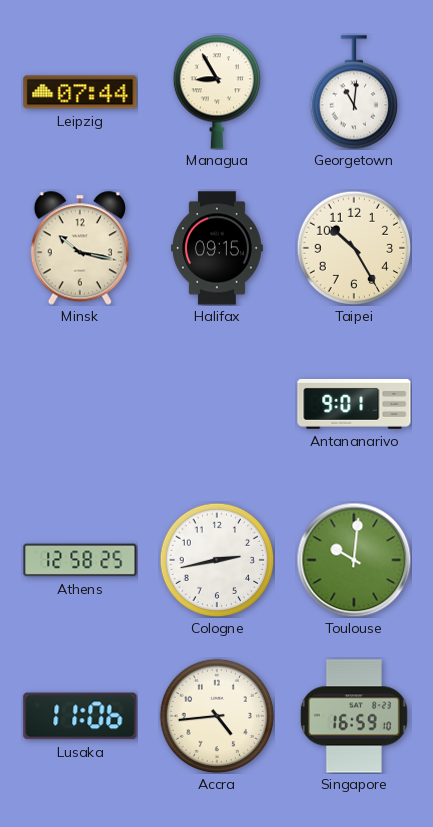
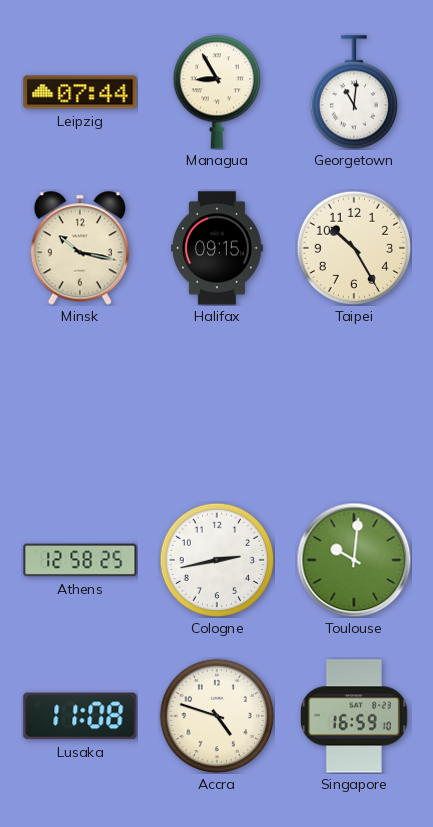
Antananarivo: 9:01 -> none (354, 404)
Lusaka: 11:06 -> 11:08 (80, 716)
Accra: 4:44 -> 4:48 (217, 716)
